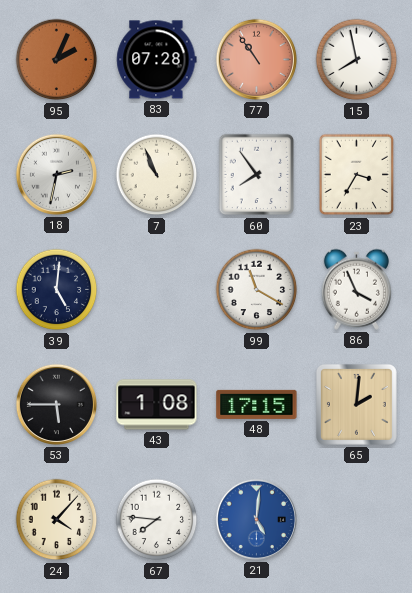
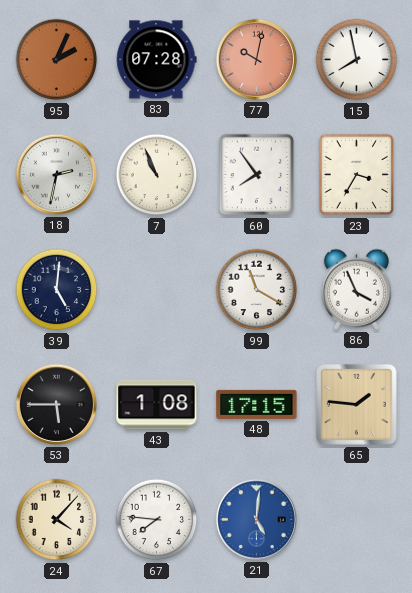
77: 10:54 -> 10:02 (256, 59)
65: 2:01 -> 1:46 (356, 404)
